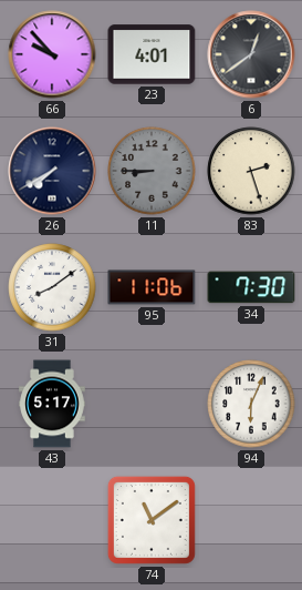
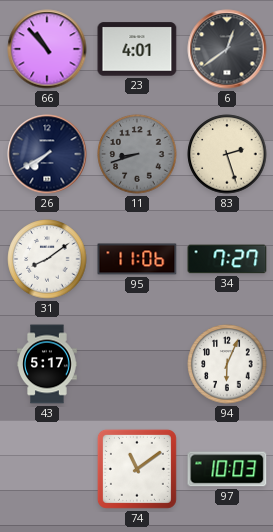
66: 9:53 -> 10:53 (47, 49)
11: 8:45 -> 8:42 (137, 154)
34: 7:30 -> 7:27 (227, 259)
97: none -> 10:03 (227, 469)
